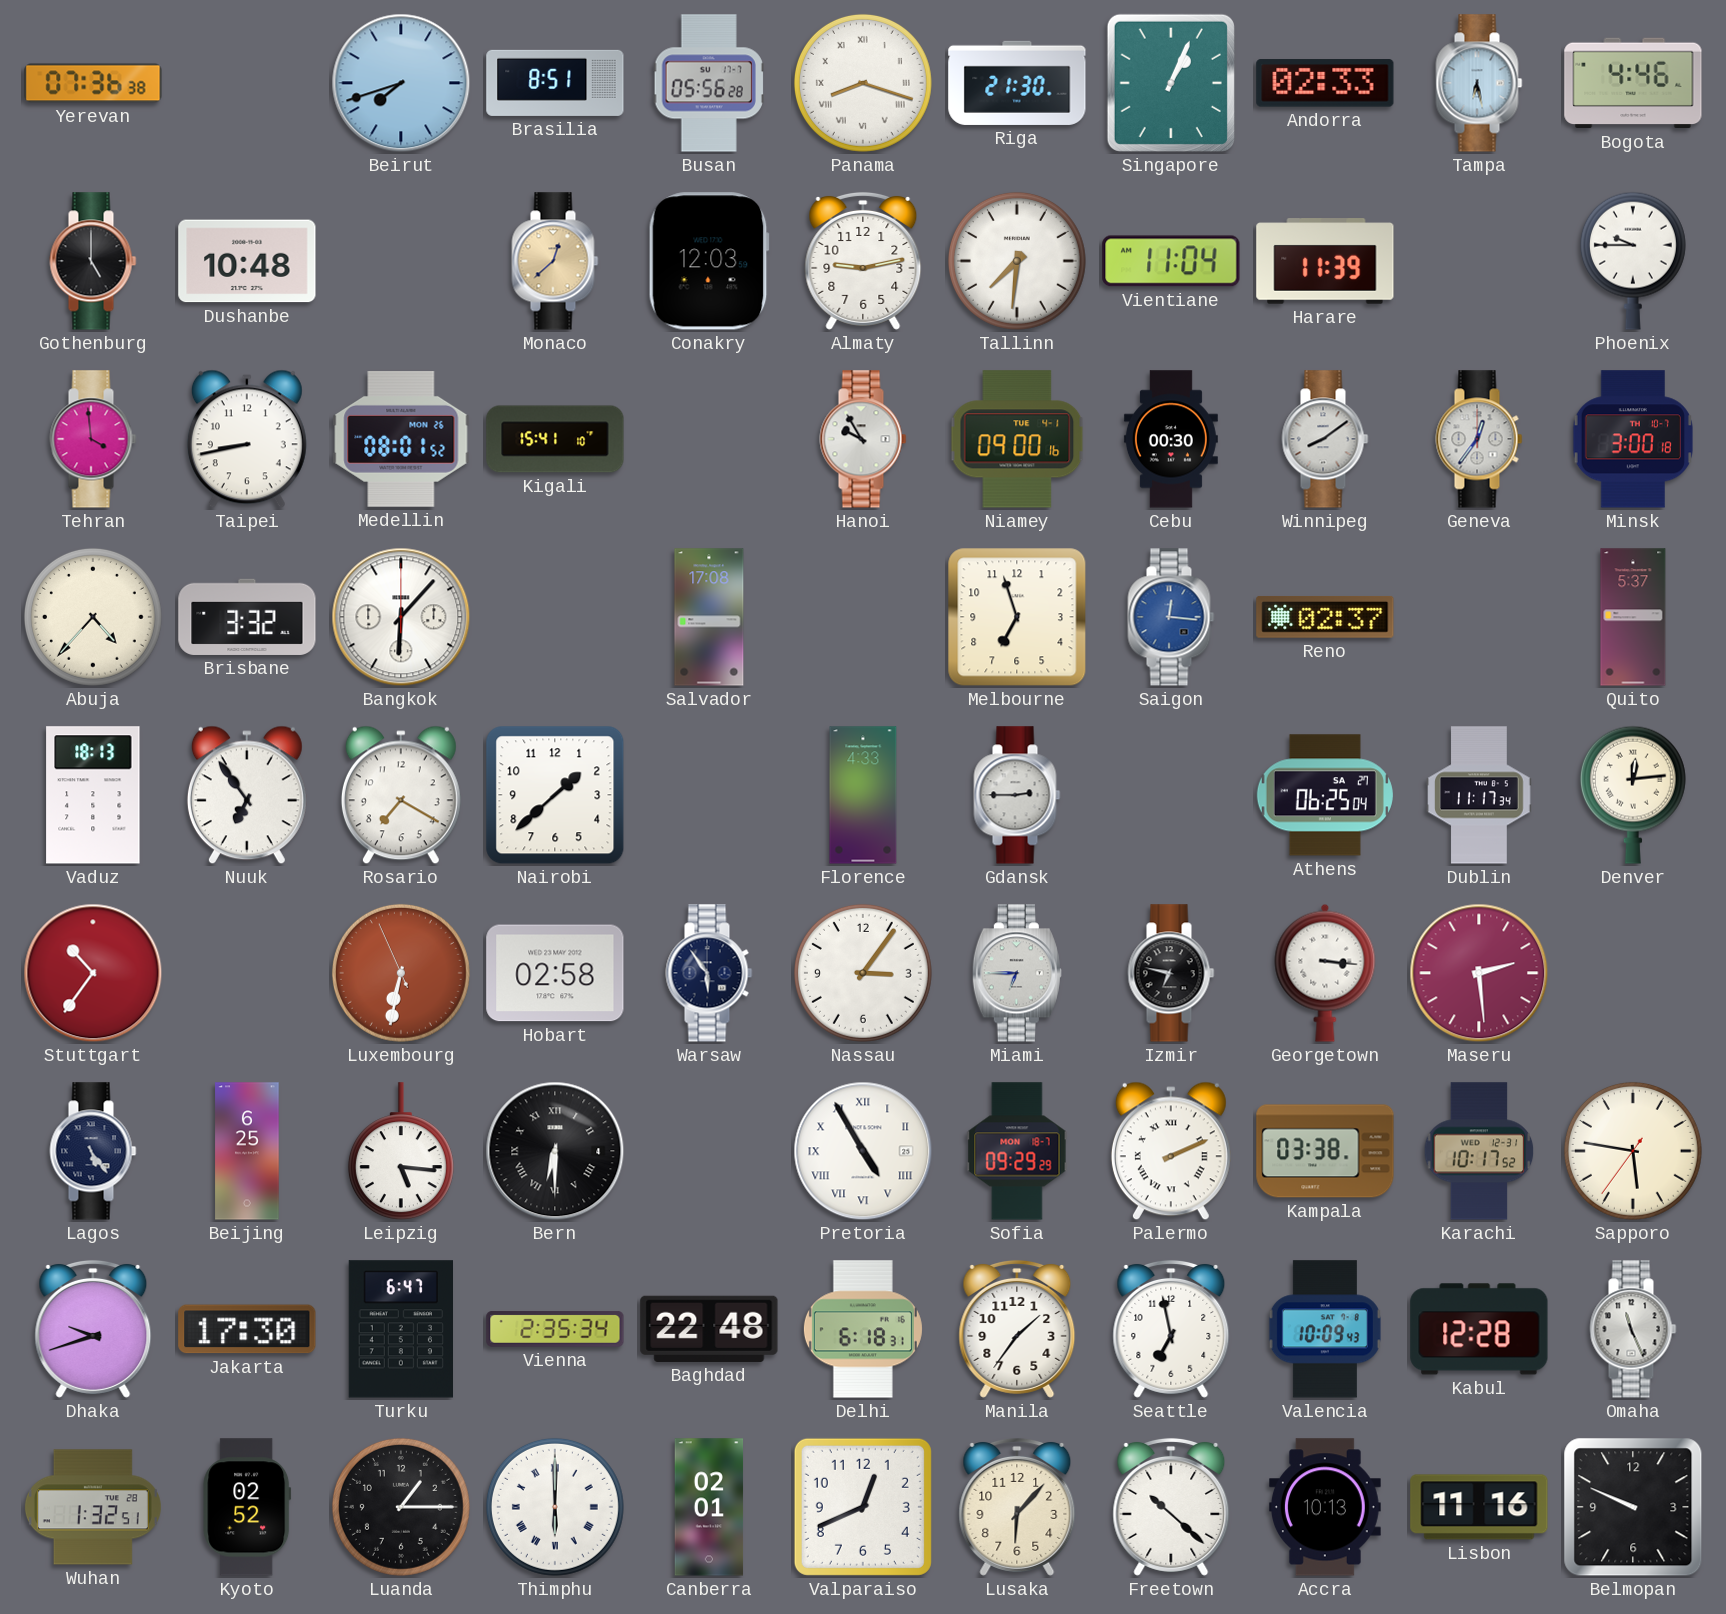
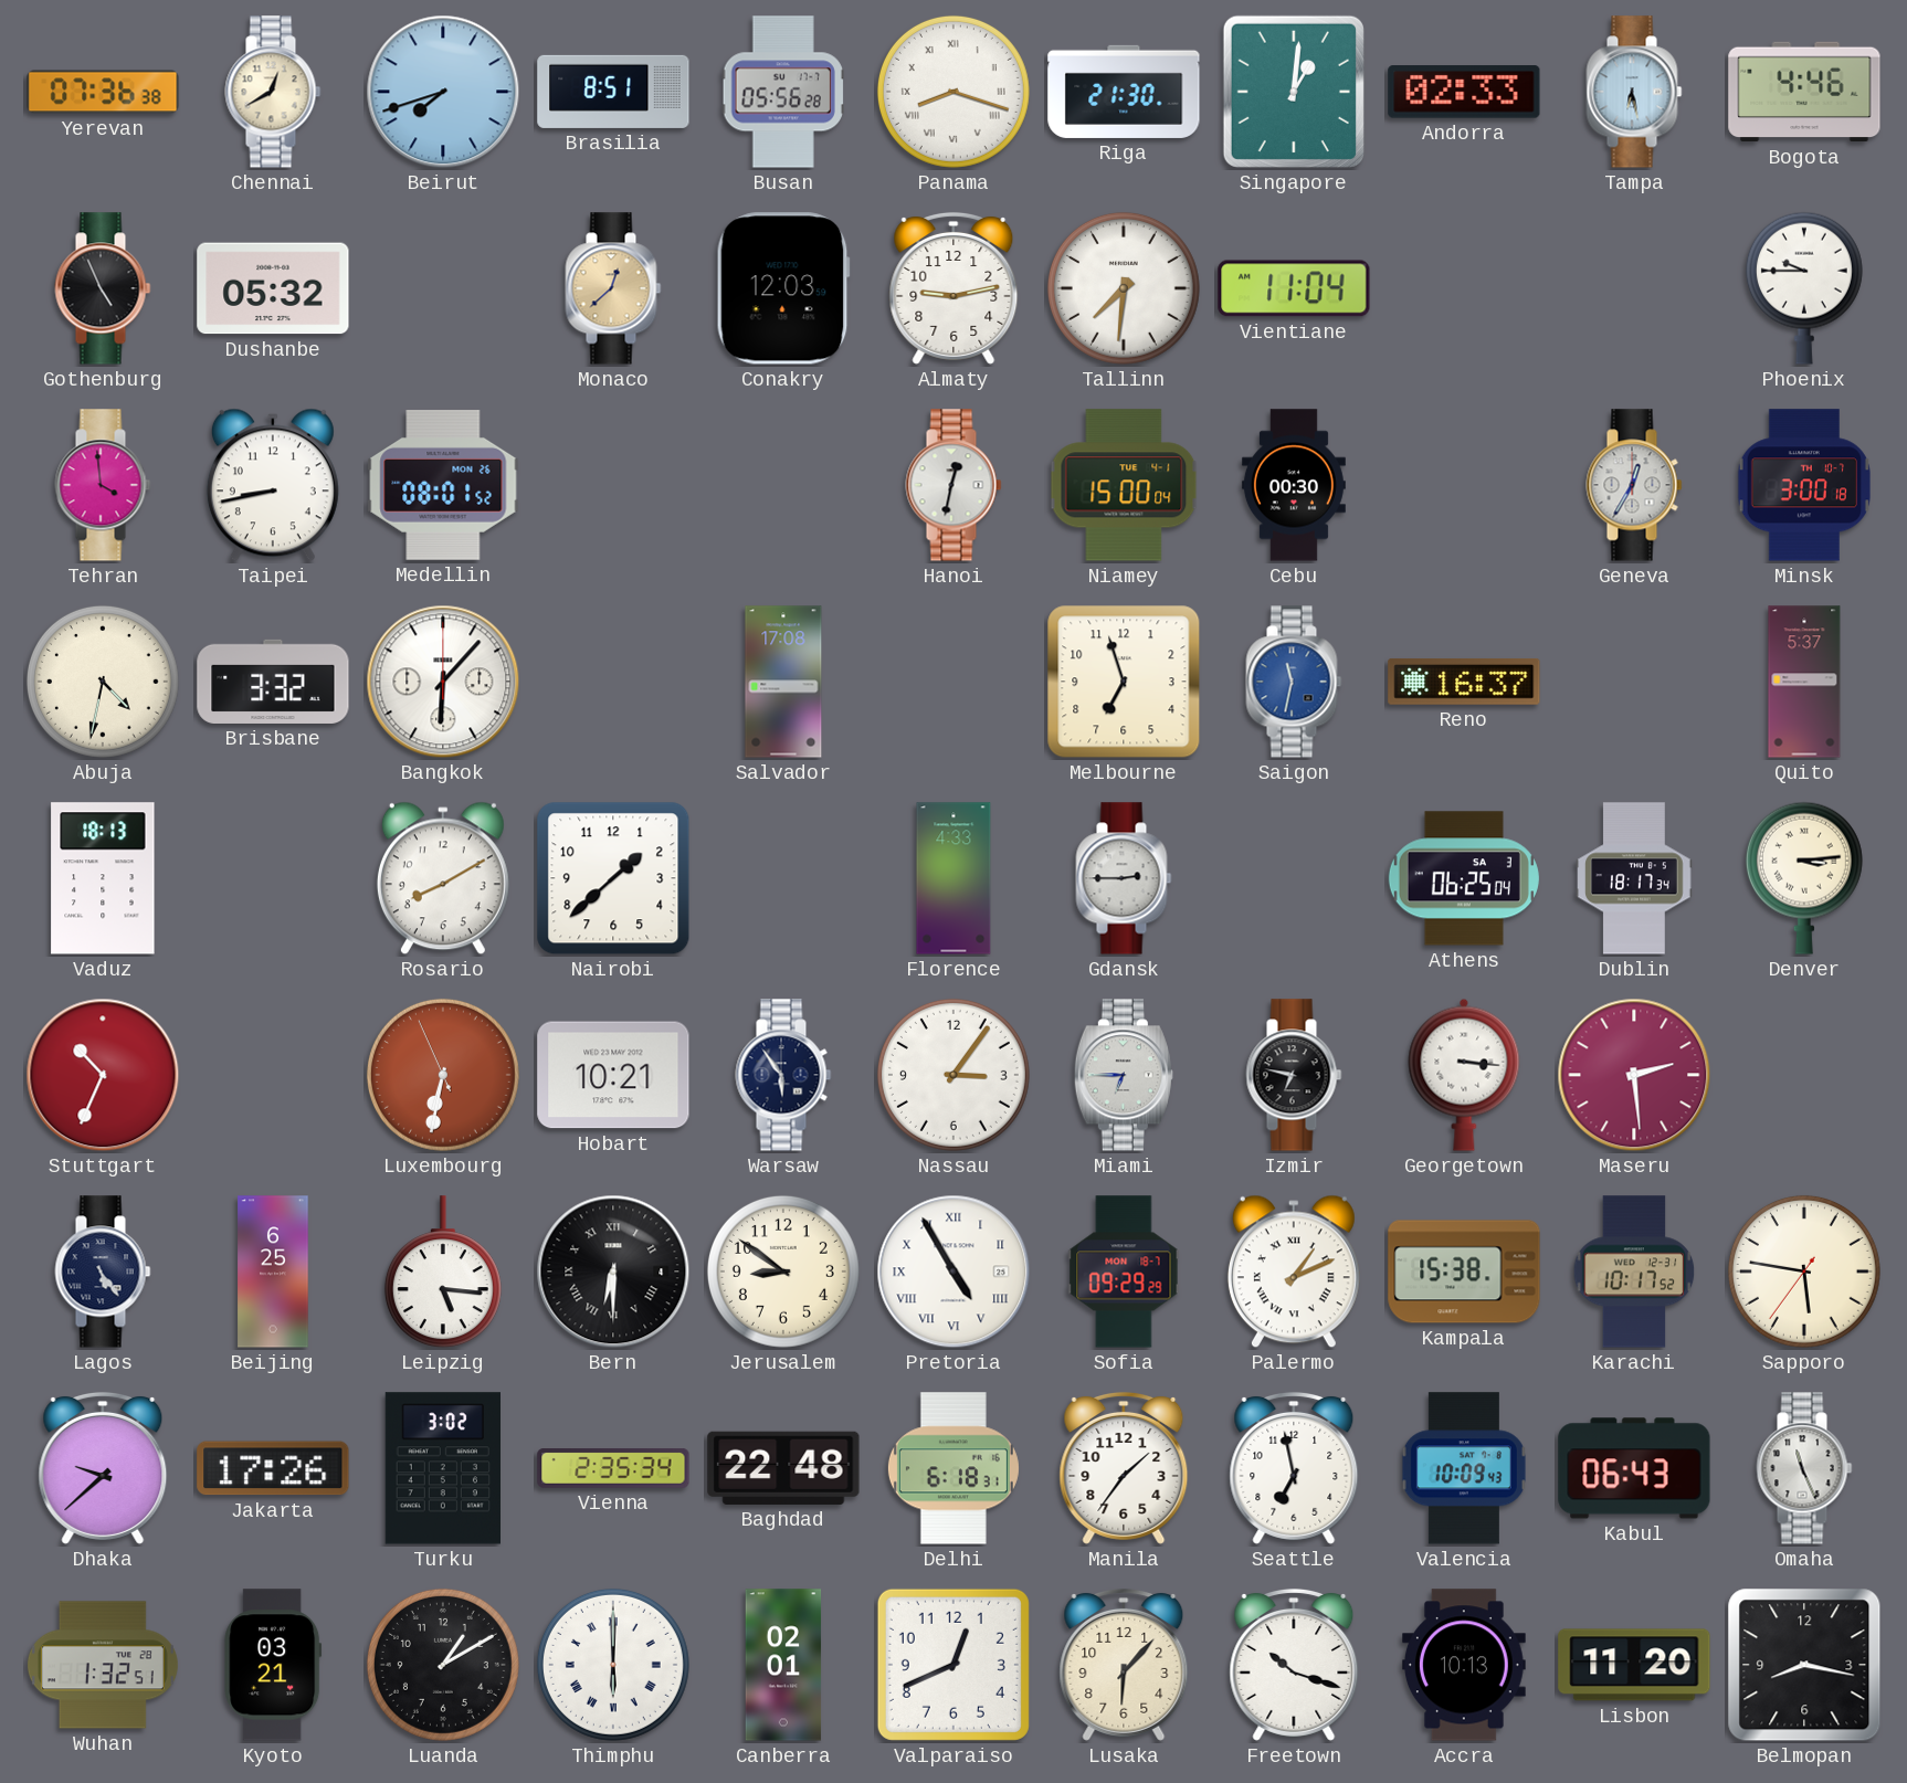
Chennai: none -> 12:40 (273, 92)
Singapore: 1:04 -> 1:01 (1294, 92)
Gothenburg: 5:00 -> 4:56 (103, 288)
Dushanbe: 10:48 -> 05:32 (273, 288)
Harare: 11:39 -> none (1325, 261)
Kigali: 15:41 -> none (555, 439)
Hanoi: 9:55 -> 12:32 (953, 485)
Niamey: 09:00 -> 15:00 (1124, 485)
Winnipeg: 8:09 -> none (1325, 439)
Geneva: 12:36 -> 12:35 (1634, 485)
Abuja: 4:37 -> 4:32 (103, 682)
Saigon: 12:16 -> 11:32 (1294, 682)
Reno: 02:37 -> 16:37 (1464, 682)
Nuuk: 6:54 -> none (247, 795)
Rosario: 7:20 -> 8:10 (443, 878)
Athens date: SA 27 -> SA 3 (1464, 878)
Dublin: 11:17 -> 18:17 (1634, 878)
Denver: 12:14 -> 3:14 (1804, 878)
Stuttgart: 10:36 -> 10:34 (103, 1075)
Hobart: 02:58 -> 10:21 (613, 1075)
Jerusalem: none -> 8:51 (783, 1272)
Palermo: 2:11 -> 1:11 (1294, 1272)
Kampala: 03:38 -> 15:38 (1464, 1272)
Dhaka: 9:42 -> 9:38 (103, 1468)
Jakarta: 17:30 -> 17:26 (273, 1468)
Turku: 6:47 -> 3:02 (442, 1468)
Kabul: 12:28 -> 06:43 (1634, 1468)
Kyoto: 02:52 -> 03:21 (273, 1665)
Luanda: 1:15 -> 1:10 (443, 1665)
Freetown: 10:22 -> 10:18 (1294, 1665)
Lisbon: 11:16 -> 11:20 (1634, 1665)
Belmopan: 9:49 -> 8:17 (1804, 1665)
